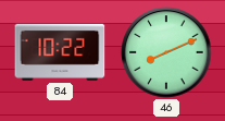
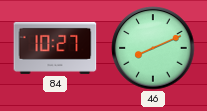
84: 10:22 -> 10:27 (55, 48)
